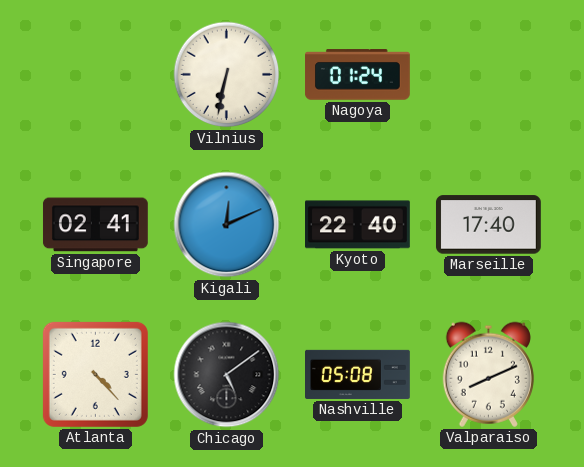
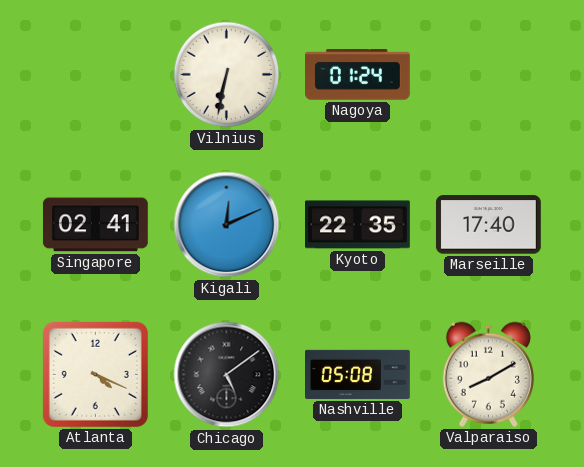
Kyoto: 22:40 -> 22:35 (358, 225)
Atlanta: 4:23 -> 4:19 (95, 374)
Valparaiso: 8:11 -> 8:10 (488, 374)
